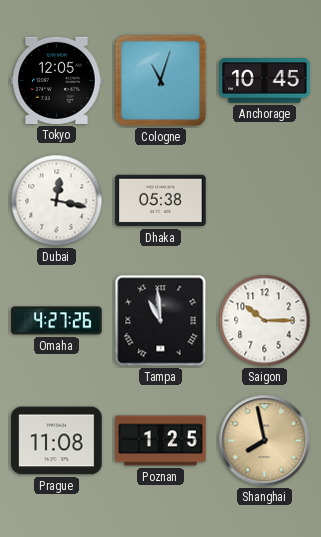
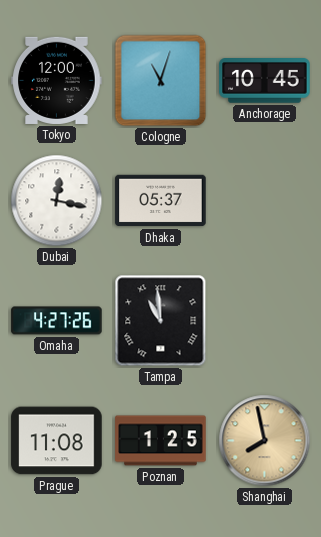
Tokyo: 12:05 -> 12:00 (57, 80)
Dhaka: 05:38 -> 05:37 (161, 201)
Saigon: 10:15 -> none (265, 321)
